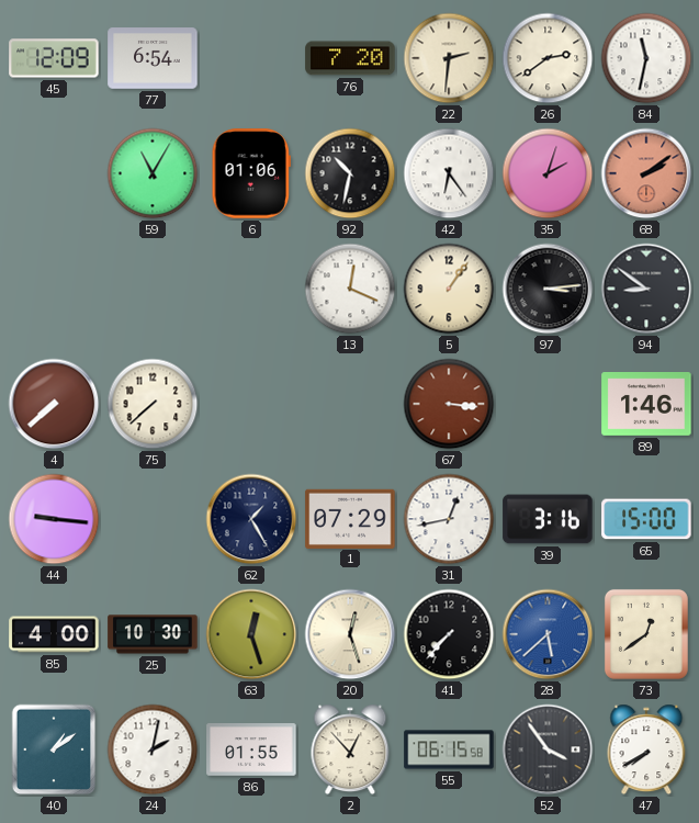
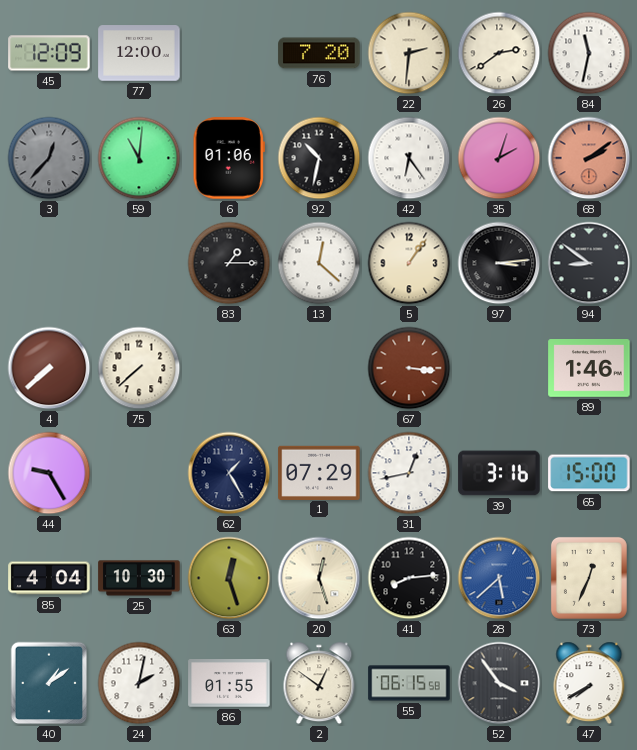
77: 6:54 -> 12:00 (139, 53)
3: none -> 12:37 (49, 158)
59: 11:05 -> 11:01 (139, 158)
83: none -> 1:15 (229, 263)
13: 12:19 -> 12:22 (319, 263)
44: 9:16 -> 9:25 (49, 473)
85: 4:00 -> 4:04 (49, 578)
41: 7:37 -> 8:14 (409, 578)
73: 12:39 -> 12:34 (589, 578)
2: 12:53 -> 12:51 (319, 683)
